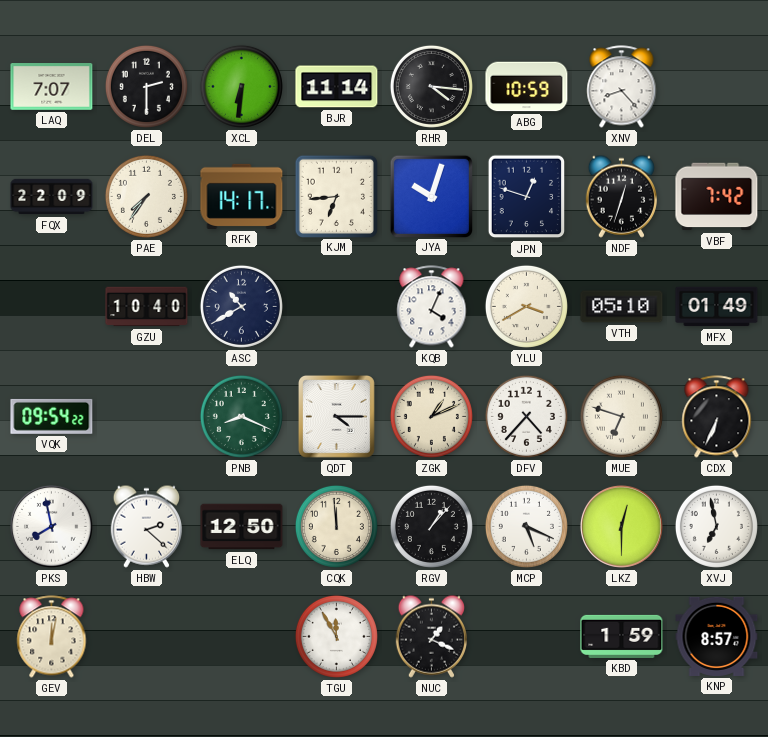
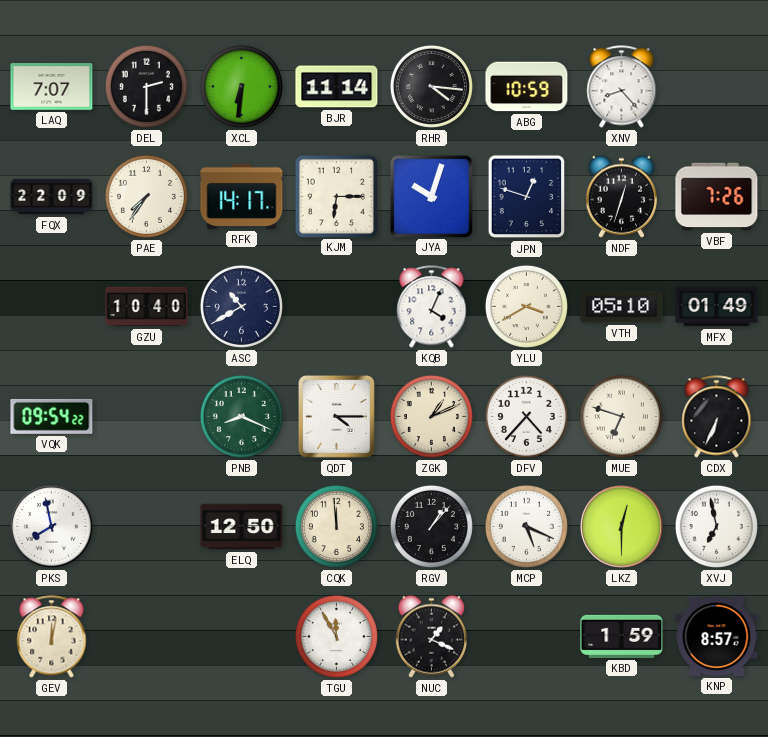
KJM: 6:44 -> 6:15 (336, 196)
VBF: 7:42 -> 7:26 (717, 197)
HBW: 2:22 -> none (146, 526)
